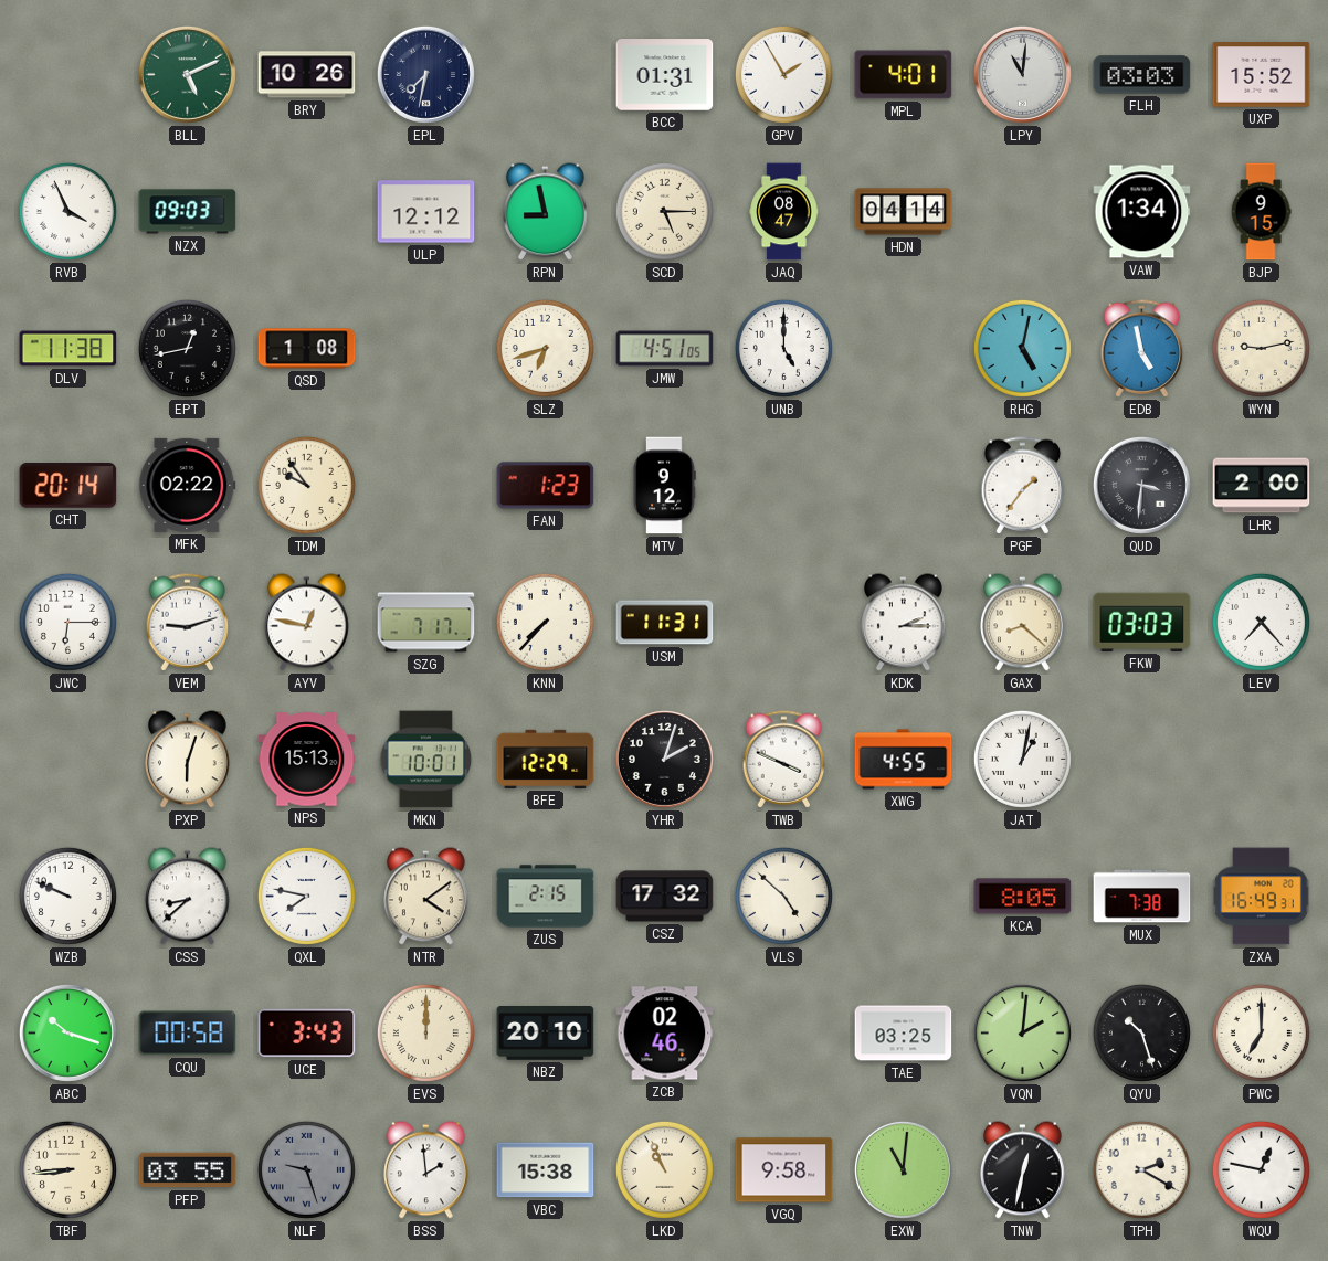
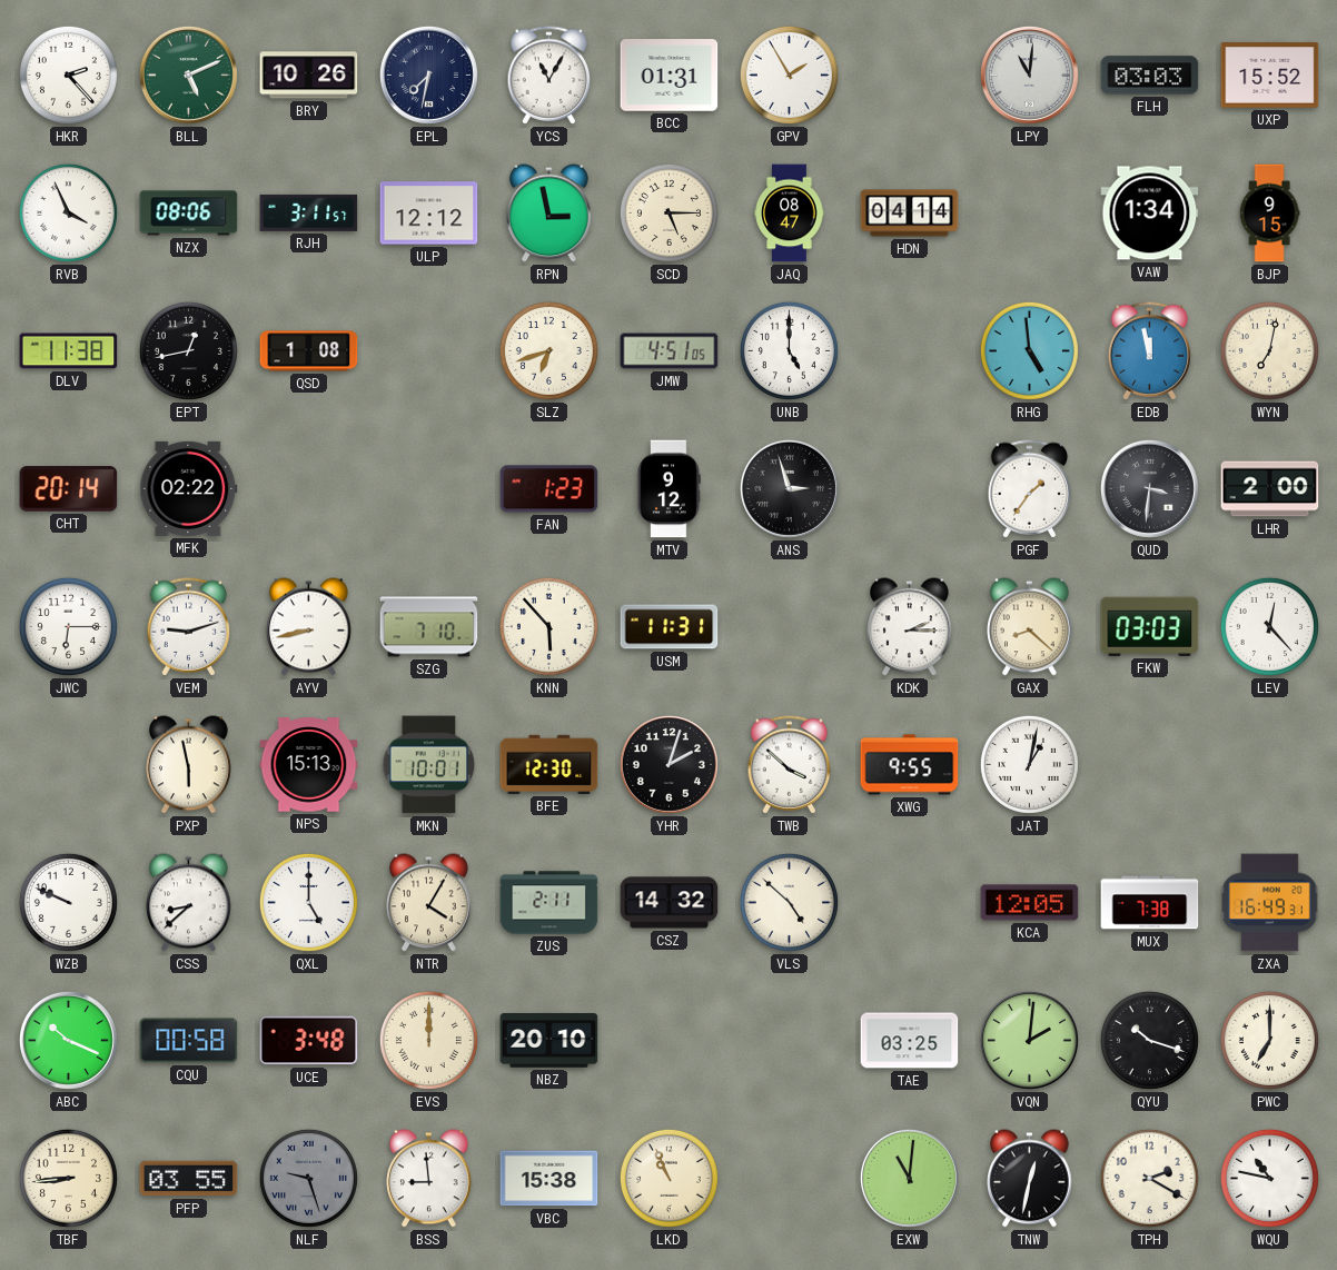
HKR: none -> 2:23 (68, 75)
YCS: none -> 11:05 (549, 76)
MPL: 4:01 -> none (904, 75)
NZX: 09:03 -> 08:06 (189, 214)
RJH: none -> 3:11 (309, 212)
RPN: 8:58 -> 2:58 (549, 214)
RHG: 5:02 -> 4:59 (1029, 350)
EDB: 4:58 -> 11:58 (1150, 351)
WYN: 9:13 -> 7:02 (1269, 350)
TDM: 9:54 -> none (306, 485)
ANS: none -> 2:57 (789, 488)
AYV: 12:47 -> 8:43 (309, 627)
SZG: 7:17 -> 7:10 (429, 627)
KNN: 7:37 -> 5:53 (548, 626)
LEV: 7:23 -> 12:23 (1269, 626)
PXP: 6:03 -> 5:58 (189, 765)
BFE: 12:29 -> 12:30 (549, 764)
TWB: 3:49 -> 3:52 (790, 765)
XWG: 4:55 -> 9:55 (910, 765)
QXL: 7:47 -> 5:00 (308, 902)
NTR: 4:09 -> 4:05 (429, 903)
ZUS: 2:15 -> 2:11 (549, 903)
CSZ: 17:32 -> 14:32 (670, 903)
KCA: 8:05 -> 12:05 (1030, 903)
ABC: 10:18 -> 10:19 (68, 1040)
UCE: 3:43 -> 3:48 (309, 1041)
ZCB: 02:46 -> none (665, 1034)
QYU: 10:27 -> 10:18 (1149, 1040)
BSS: 1:59 -> 8:59 (429, 1179)
VGQ: 9:58 -> none (784, 1170)
WQU: 12:47 -> 10:47 (1269, 1178)
